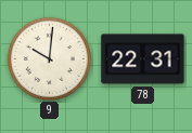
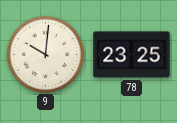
78: 22:31 -> 23:25 (132, 55)
